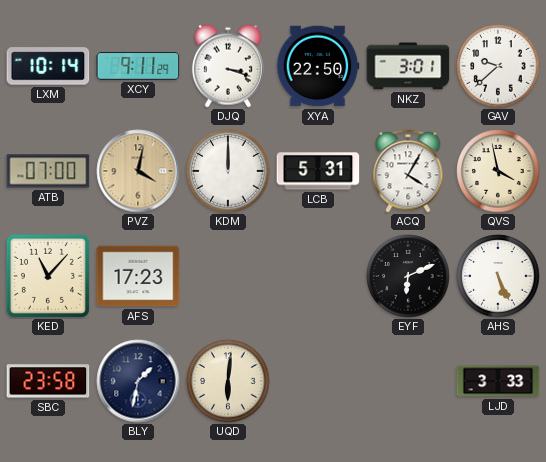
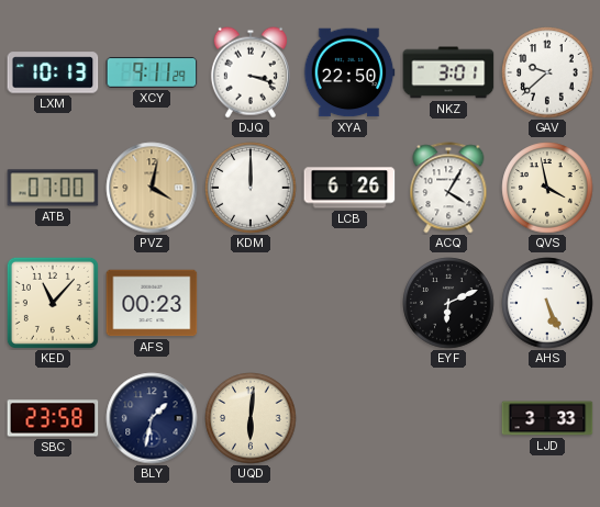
LXM: 10:14 -> 10:13 (53, 72)
LCB: 5:31 -> 6:26 (349, 188)
AFS: 17:23 -> 00:23 (152, 303)
